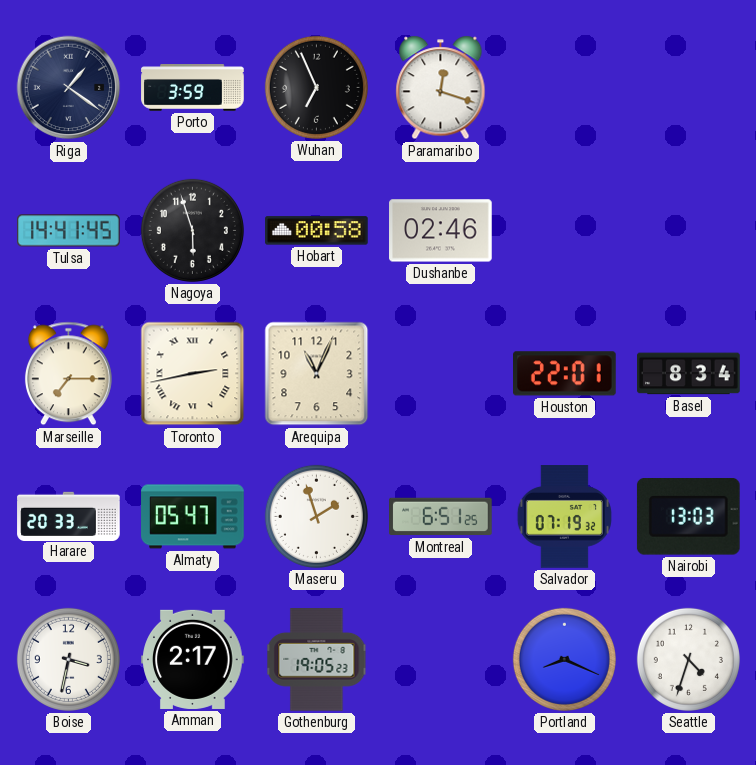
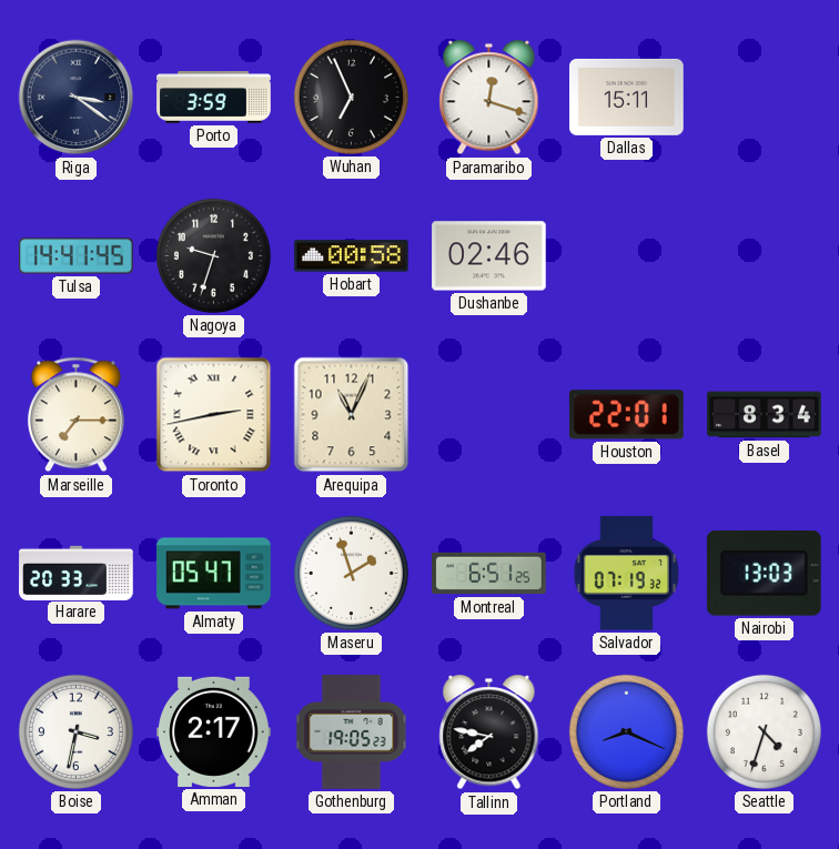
Riga: 1:21 -> 3:21 (77, 98)
Dallas: none -> 15:11 (627, 97)
Nagoya: 5:57 -> 9:33 (213, 255)
Tallinn: none -> 7:47 (489, 732)
